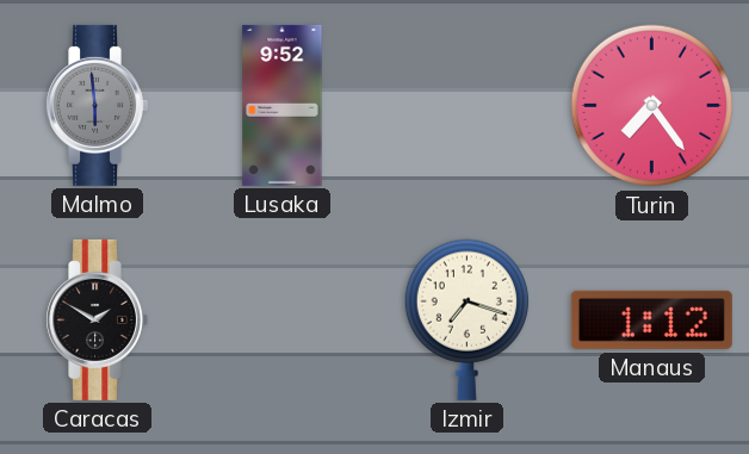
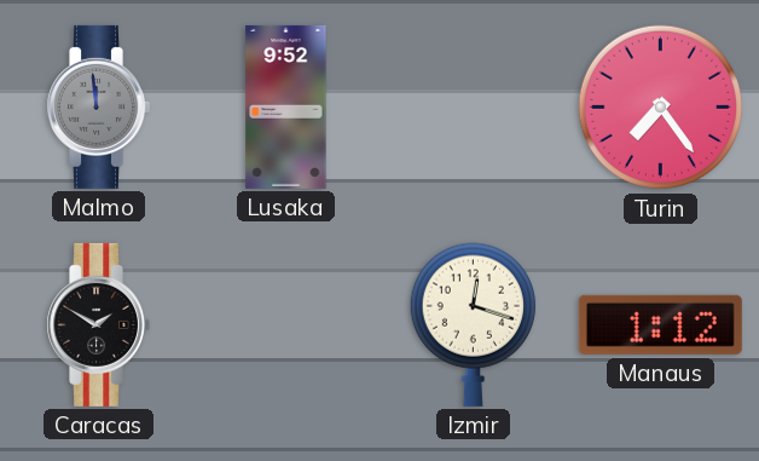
Malmo: 5:59 -> 11:59 (98, 106)
Izmir: 7:18 -> 12:18 (473, 324)
